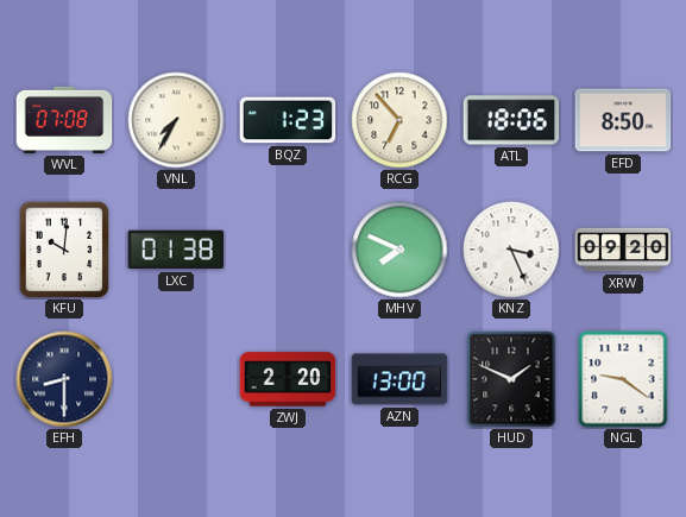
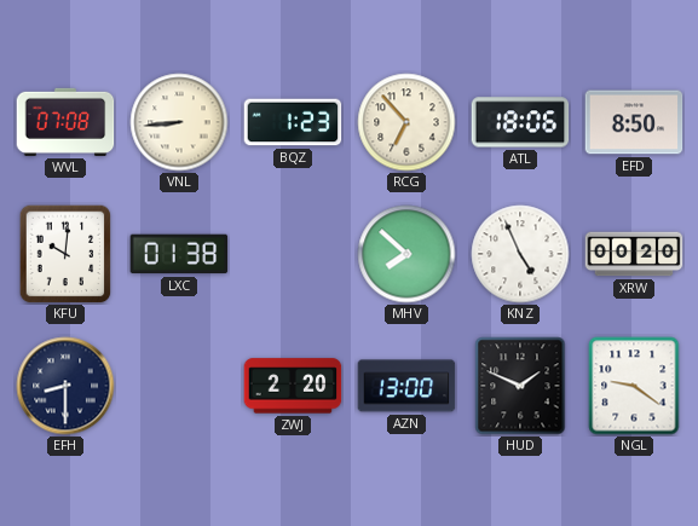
VNL: 7:35 -> 8:44 (179, 122)
MHV: 7:49 -> 7:52 (406, 254)
KNZ: 3:26 -> 4:56 (520, 254)
XRW: 09:20 -> 00:20 (634, 254)
